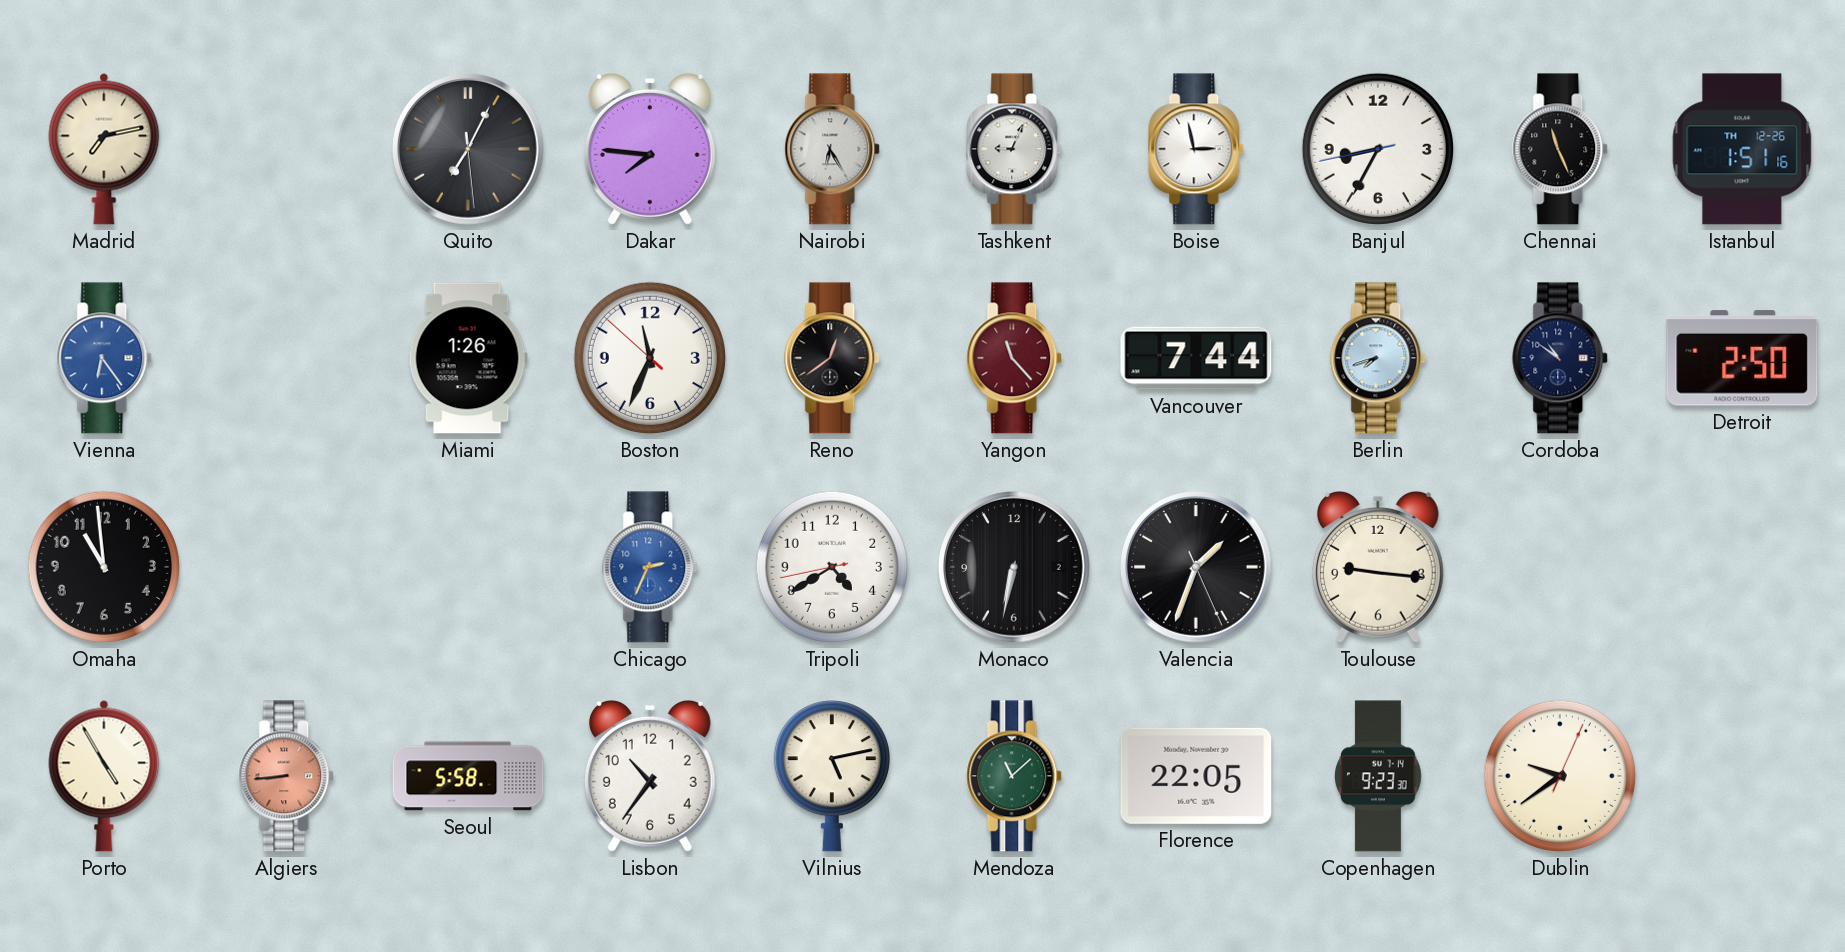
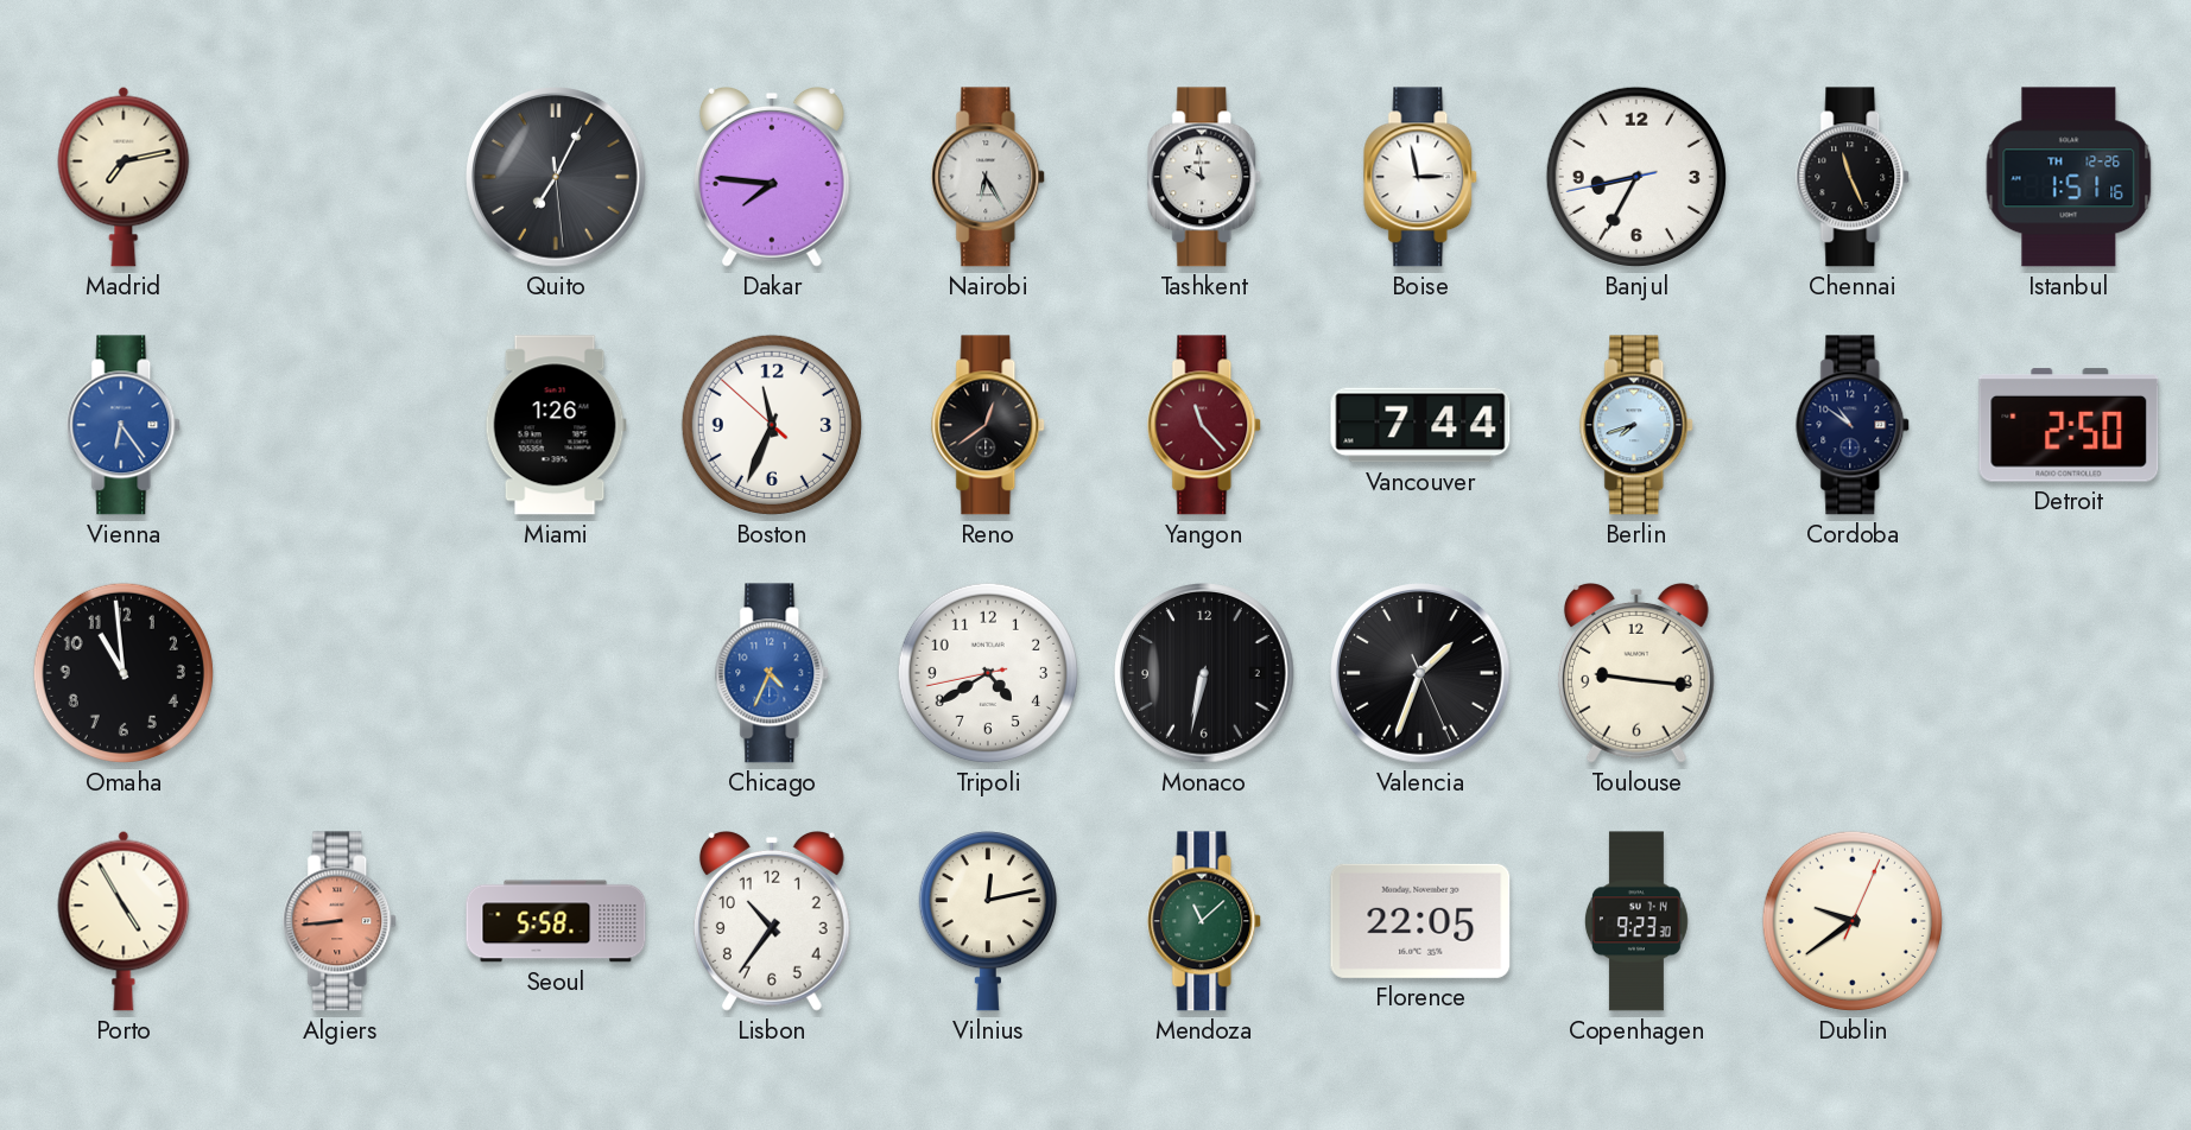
Tashkent: 9:04 -> 9:59 (1205, 177)
Chicago: 2:34 -> 4:34 (773, 673)
Vilnius: 5:13 -> 12:13 (988, 921)
